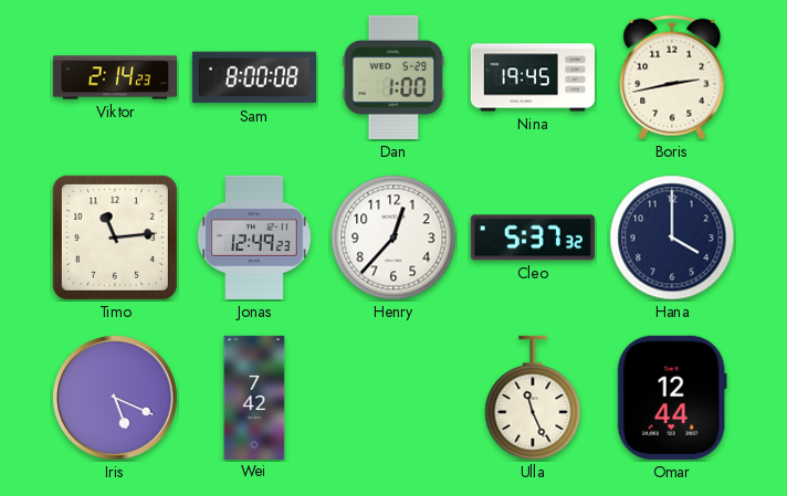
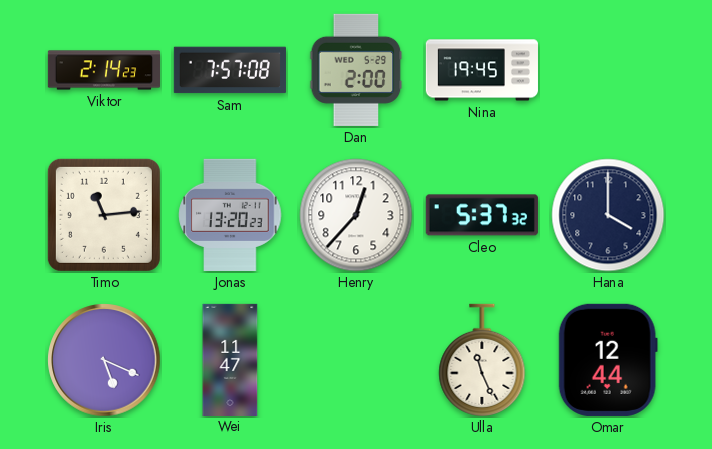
Sam: 8:00 -> 7:57 (230, 70)
Dan: 1:00 -> 2:00 (356, 70)
Boris: 2:43 -> none (672, 77)
Jonas: 12:49 -> 13:20 (230, 215)
Wei: 7:42 -> 11:47 (230, 359)
